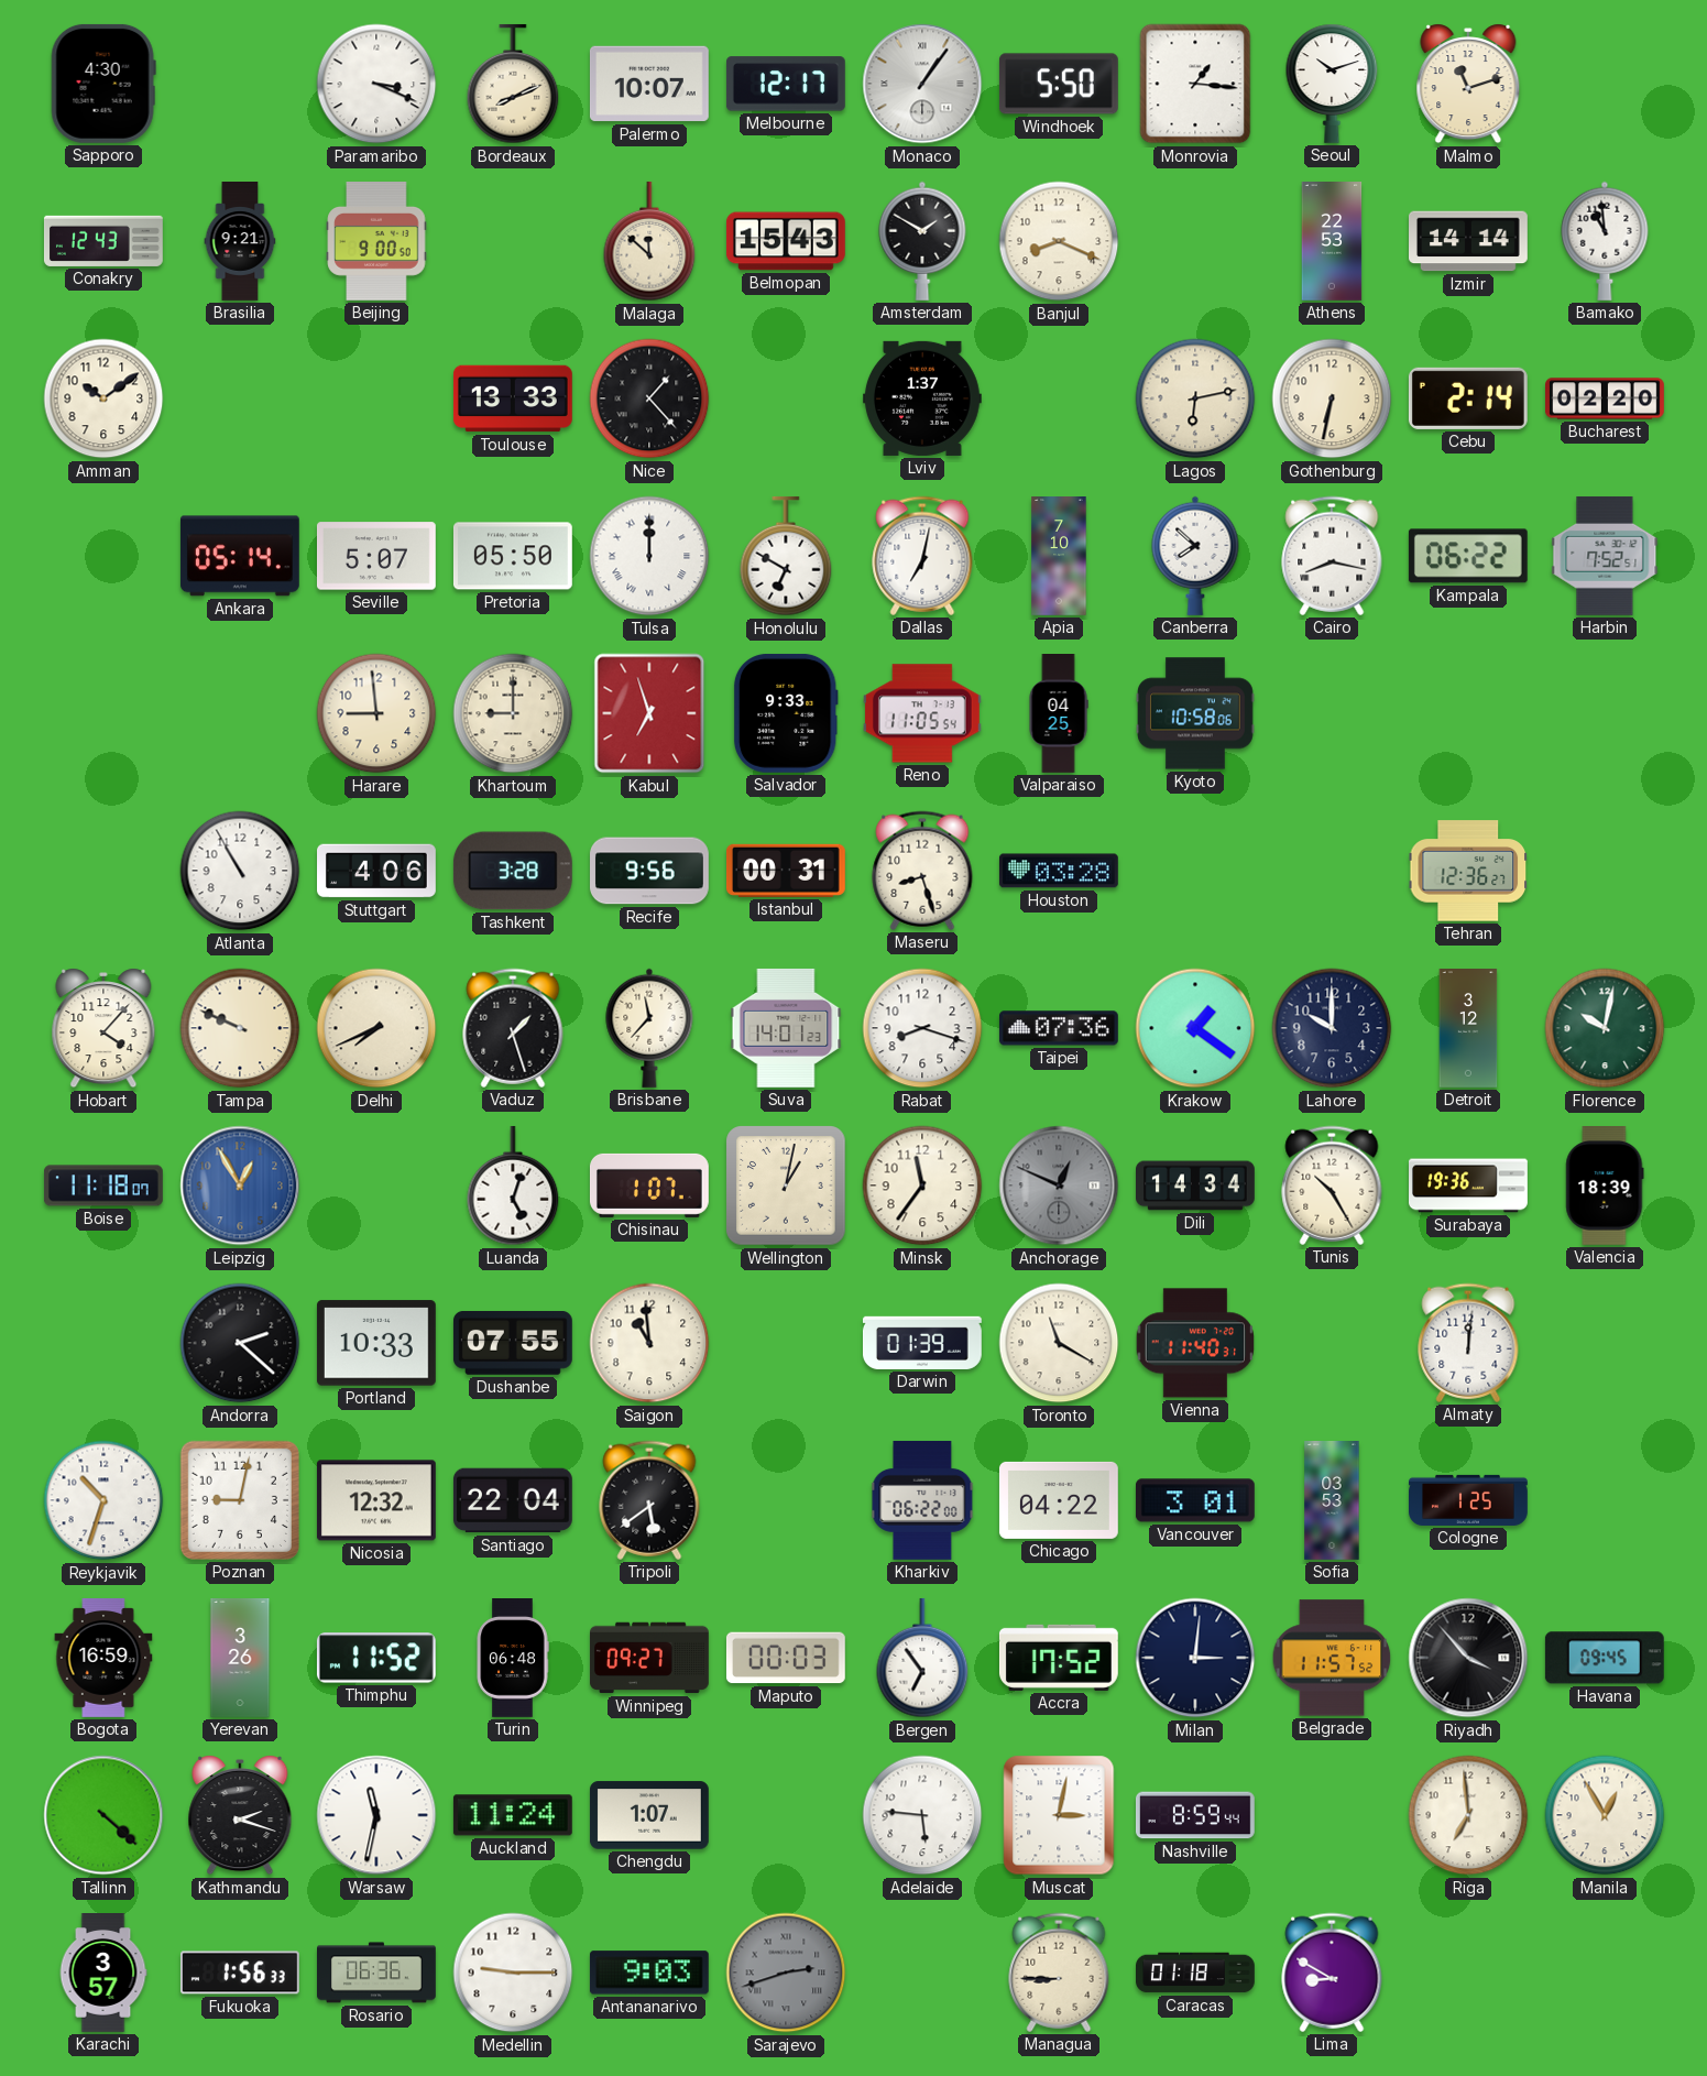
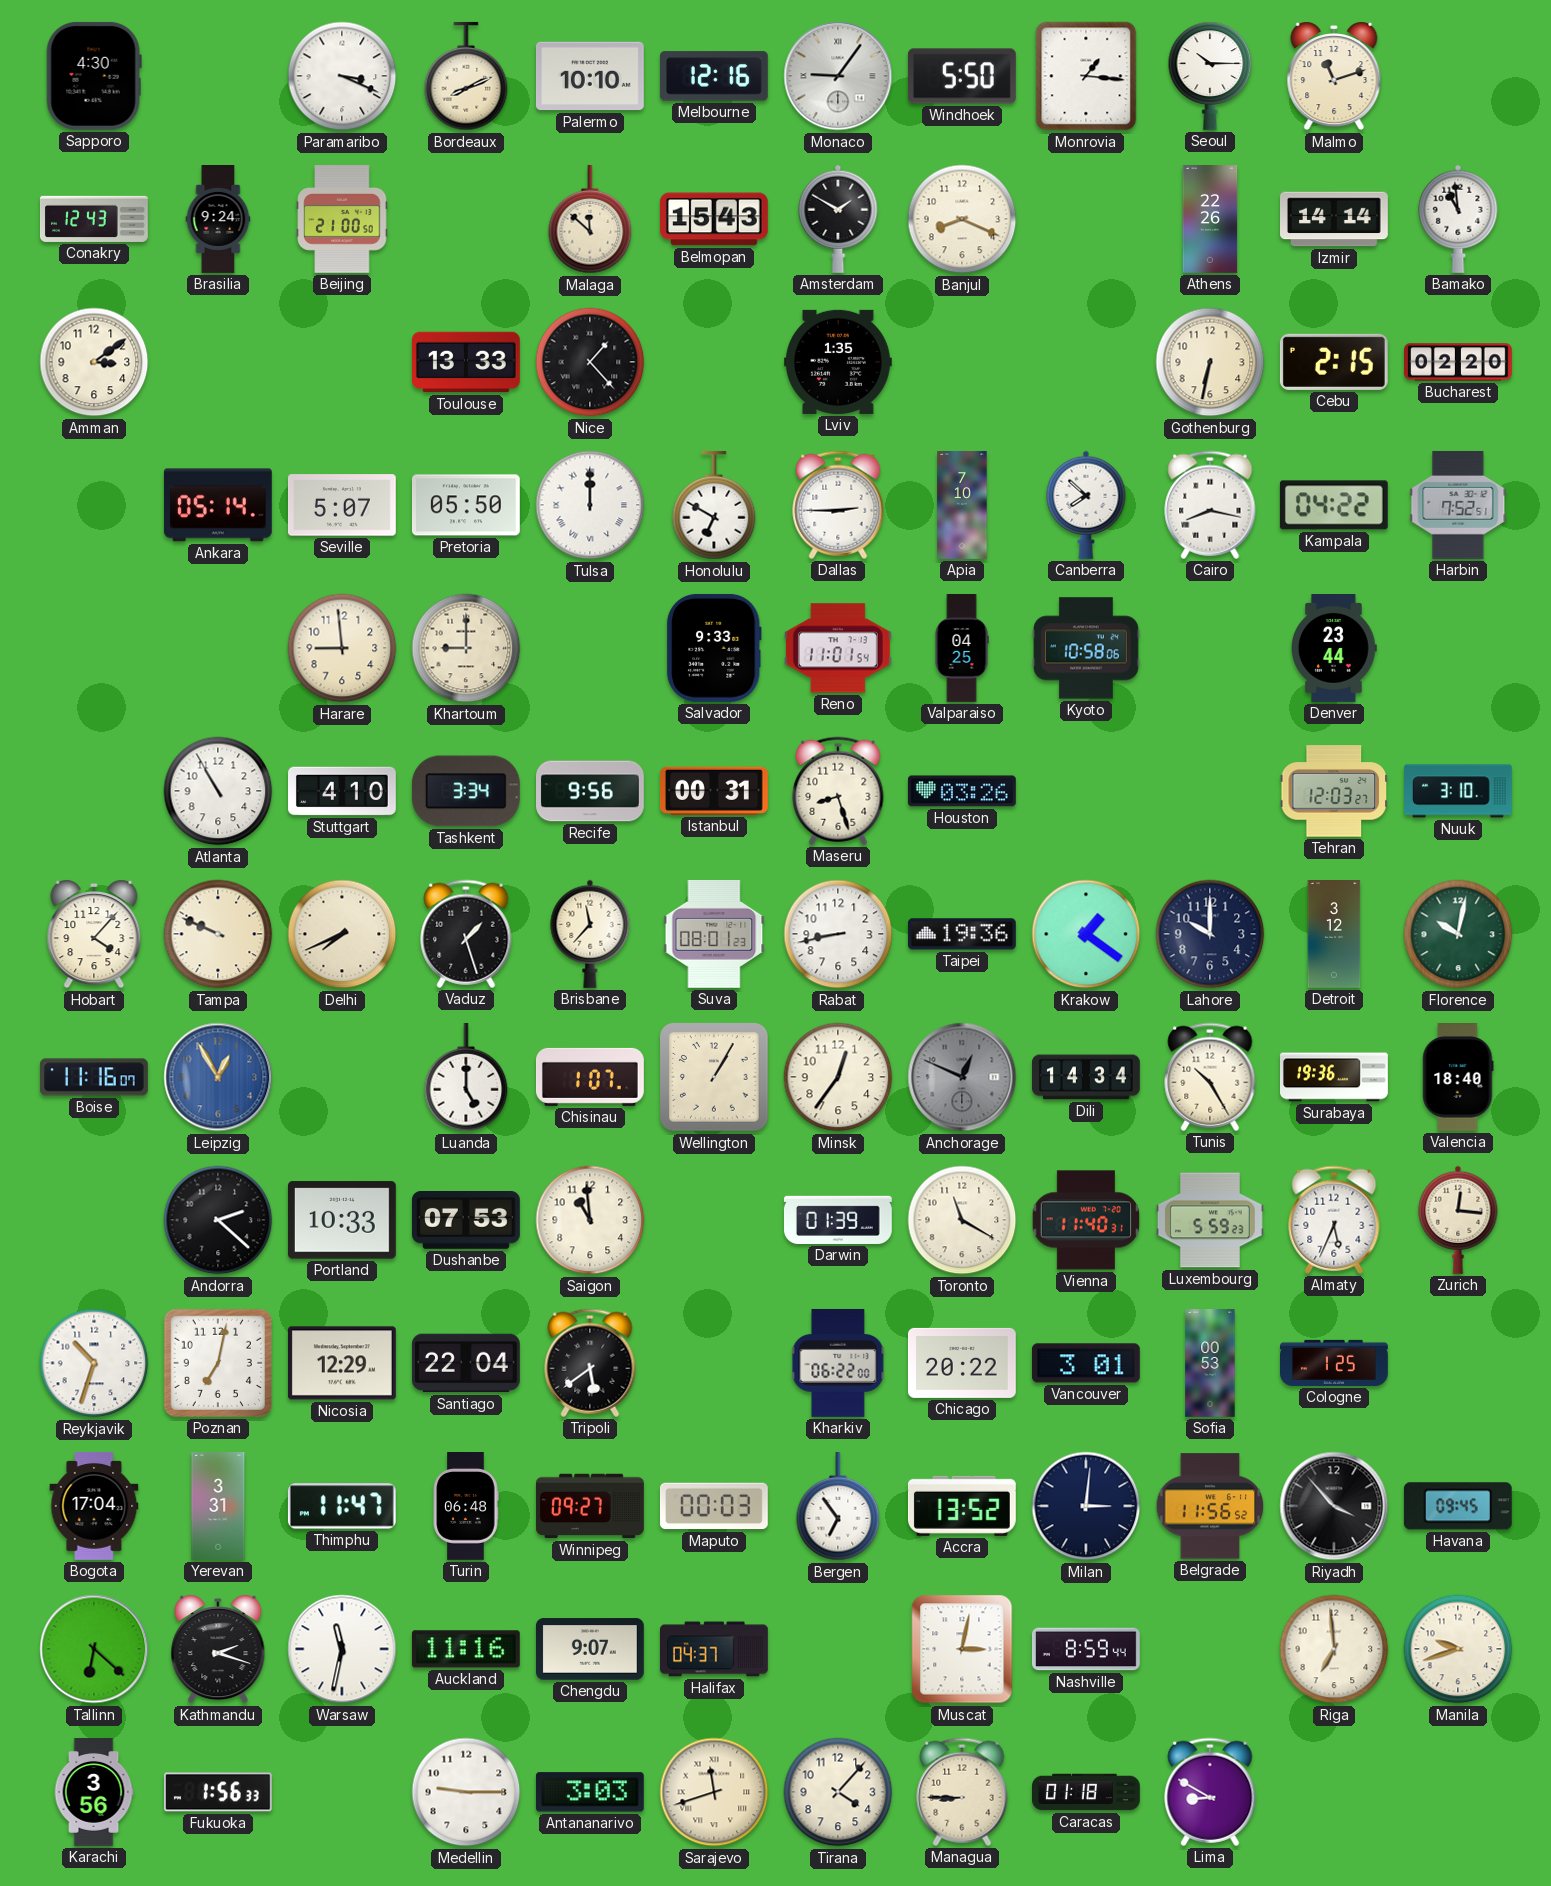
Palermo: 10:07 -> 10:10 (590, 76)
Melbourne: 12:17 -> 12:16 (714, 76)
Monaco: 1:06 -> 9:06 (838, 76)
Seoul: 10:12 -> 10:15 (1210, 76)
Brasilia: 9:21 -> 9:24 (218, 220)
Beijing: 9:00 -> 21:00 (342, 220)
Athens: 22:53 -> 22:26 (1210, 220)
Amman: 10:09 -> 3:09 (94, 362)
Lviv: 1:37 -> 1:35 (838, 362)
Lagos: 6:13 -> none (1195, 398)
Cebu: 2:14 -> 2:15 (1334, 362)
Dallas: 7:02 -> 2:45 (838, 505)
Kampala: 06:22 -> 04:22 (1334, 505)
Kabul: 6:57 -> none (649, 713)
Reno: 11:05 -> 11:01 (838, 648)
Denver: none -> 23:44 (1335, 649)
Stuttgart: 4:06 -> 4:10 (343, 791)
Tashkent: 3:28 -> 3:34 (466, 791)
Houston: 03:28 -> 03:26 (962, 791)
Tehran: 12:36 -> 12:03 (1334, 791)
Nuuk: none -> 3:10 (1459, 791)
Suva: 14:01 -> 08:01 (714, 934)
Rabat: 8:18 -> 8:43 (838, 934)
Taipei: 07:36 -> 19:36 (962, 934)
Boise: 11:18 -> 11:16 (94, 1077)
Luanda: 5:03 -> 5:00 (466, 1078)
Wellington: 1:02 -> 1:05 (714, 1077)
Minsk: 11:36 -> 12:36 (838, 1077)
Valencia: 18:39 -> 18:40 (1458, 1078)
Dushanbe: 07:55 -> 07:53 (466, 1221)
Luxembourg: none -> 5:59 (1211, 1220)
Almaty: 12:01 -> 5:34 (1334, 1220)
Zurich: none -> 12:16 (1458, 1220)
Poznan: 9:02 -> 7:02 (218, 1363)
Nicosia: 12:32 -> 12:29 (342, 1363)
Chicago: 04:22 -> 20:22 (962, 1363)
Sofia: 03:53 -> 00:53 (1210, 1364)
Bogota: 16:59 -> 17:04 (94, 1507)
Yerevan: 3:26 -> 3:31 (218, 1507)
Thimphu: 11:52 -> 11:47 (342, 1506)
Accra: 17:52 -> 13:52 (962, 1506)
Belgrade: 11:57 -> 11:56 (1210, 1506)
Tallinn: 4:22 -> 6:22 (94, 1649)
Auckland: 11:24 -> 11:16 (466, 1649)
Chengdu: 1:07 -> 9:07 (590, 1649)
Halifax: none -> 04:37 (715, 1649)
Adelaide: 5:46 -> none (922, 1815)
Manila: 12:55 -> 9:42 (1458, 1649)
Karachi: 3:57 -> 3:56 (94, 1793)
Rosario: 06:36 -> none (377, 1973)
Antananarivo: 9:03 -> 3:03 (590, 1792)
Sarajevo: 2:42 -> 11:42 (714, 1792)
Sarajevo dial: grey -> cream (714, 1792)
Tirana: none -> 4:07 (838, 1792)
